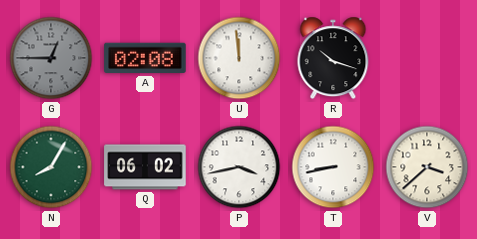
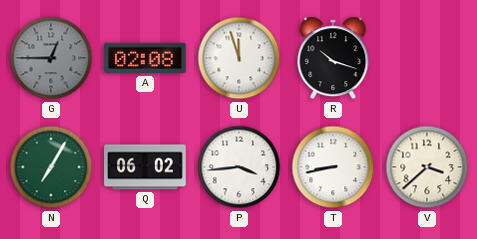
U: 11:59 -> 11:57 (239, 58)
N: 8:05 -> 7:05 (51, 167)
P: 3:43 -> 3:44 (239, 167)
